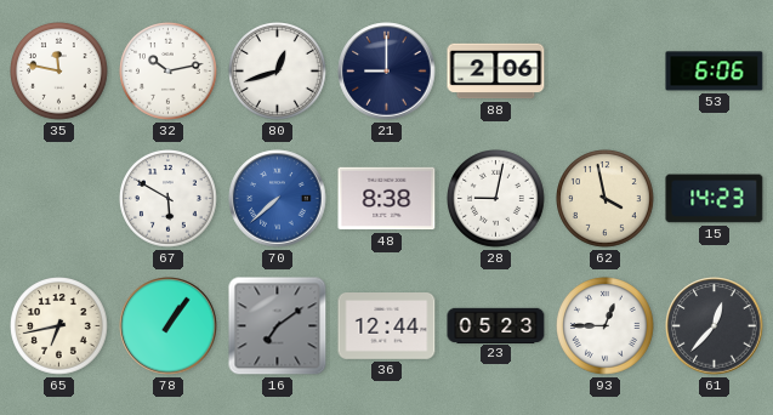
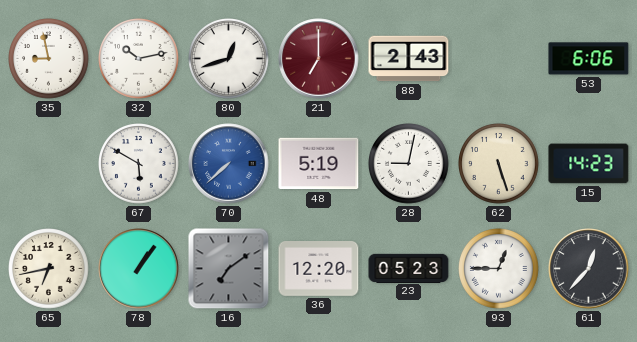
35: 11:47 -> 8:58 (49, 59)
21: 9:00 -> 7:00 (319, 59)
21 dial: navy -> burgundy (319, 59)
88: 2:06 -> 2:43 (409, 59)
48: 8:38 -> 5:19 (319, 164)
62: 3:58 -> 5:27 (499, 164)
36: 12:44 -> 12:20 (319, 269)
